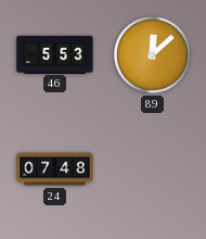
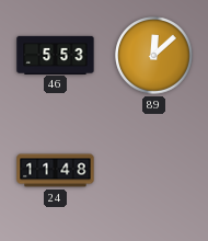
24: 07:48 -> 11:48 (56, 171)
